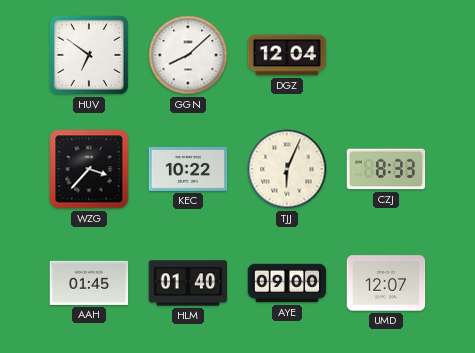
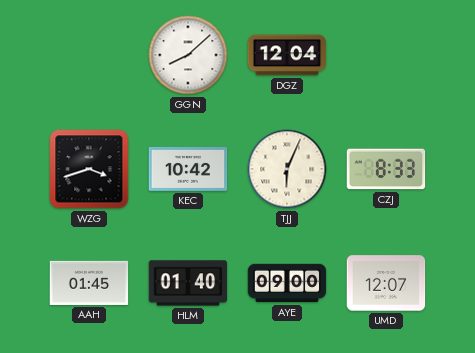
HUV: 6:51 -> none (89, 55)
WZG: 3:37 -> 3:42 (89, 169)
KEC: 10:22 -> 10:42 (188, 169)
